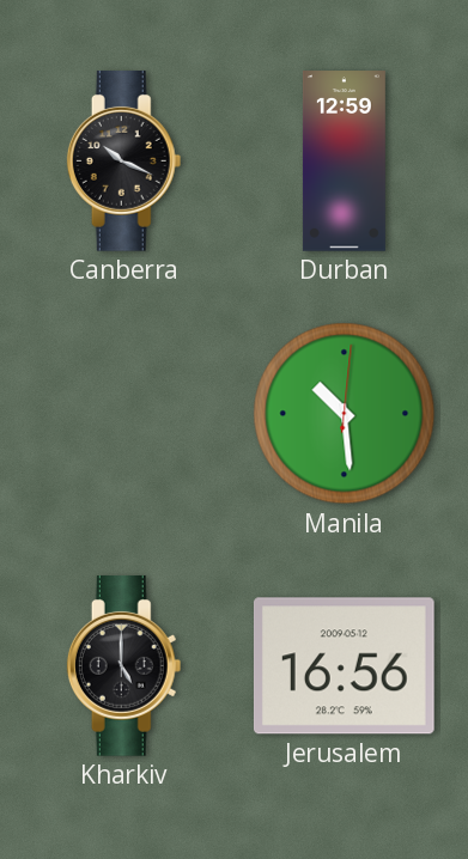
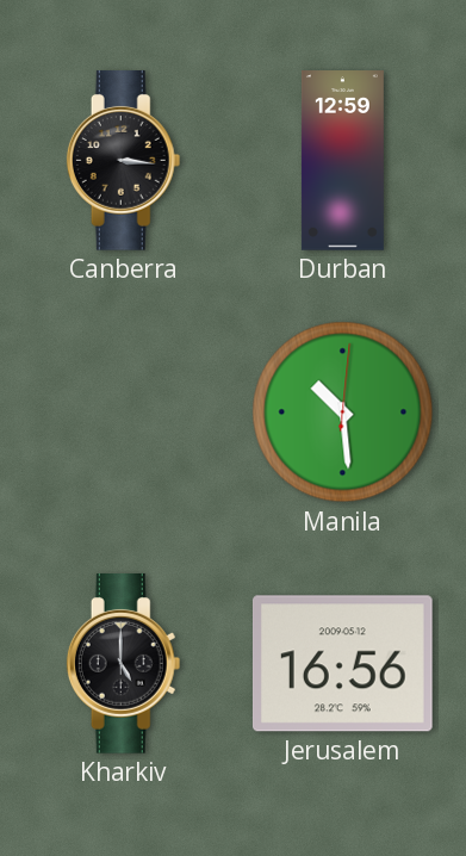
Canberra: 10:19 -> 3:16 (124, 161)
